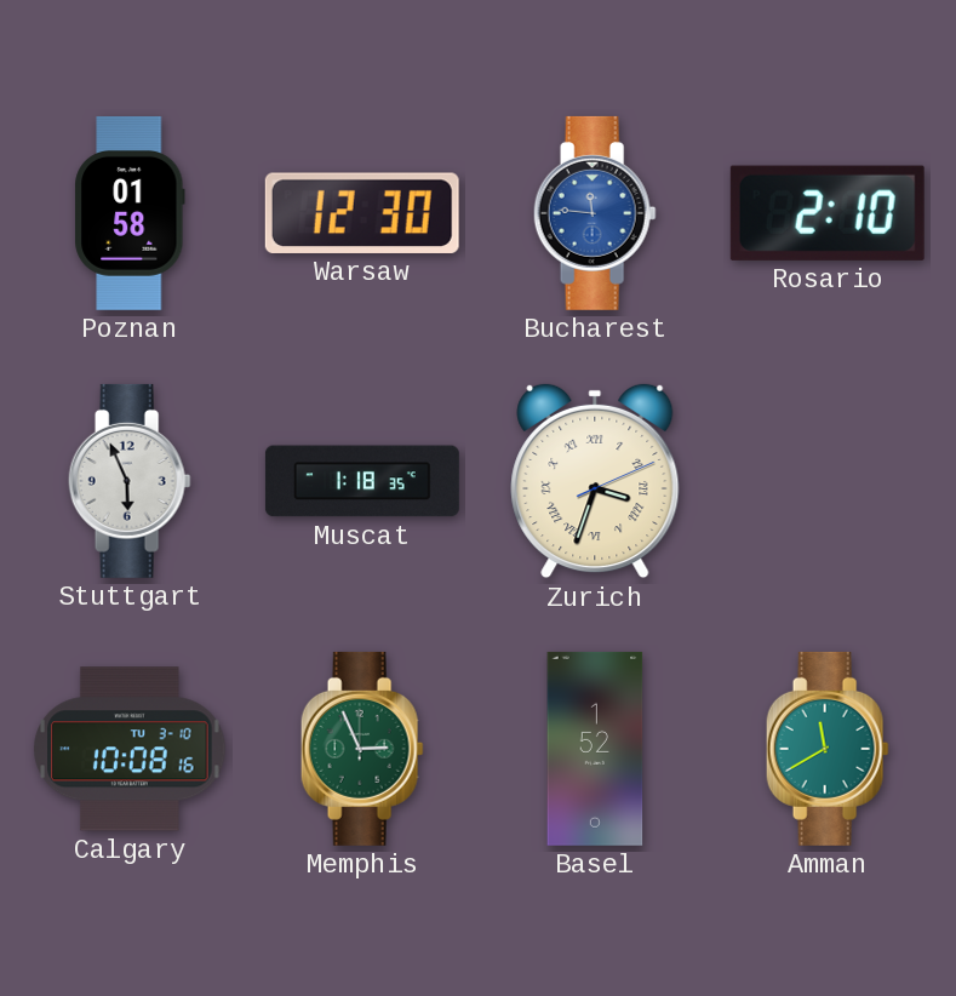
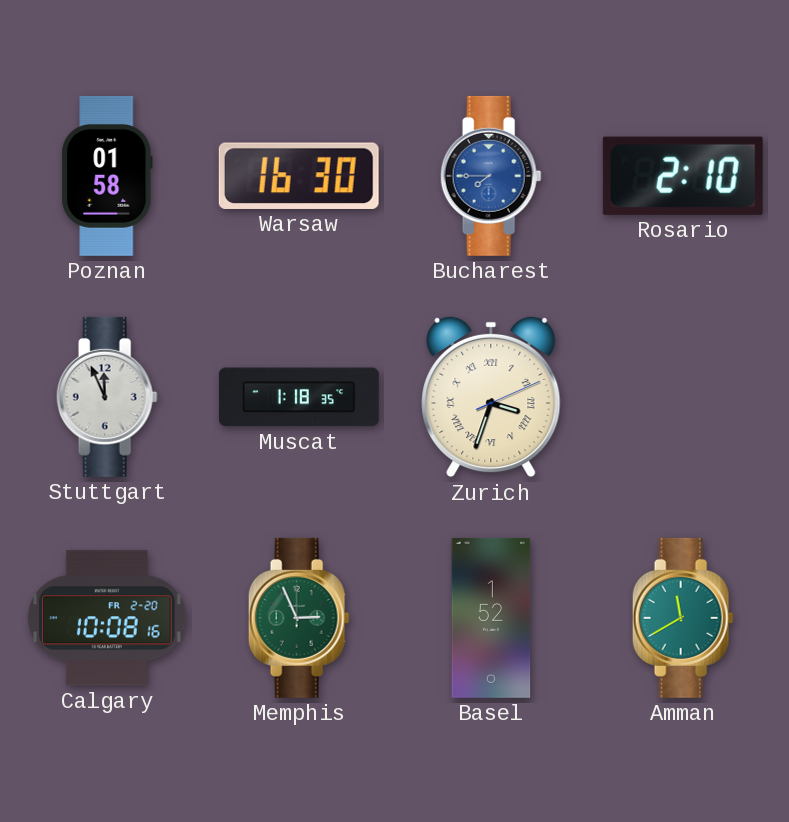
Warsaw: 12:30 -> 16:30 (299, 176)
Bucharest: 11:46 -> 7:45 (491, 176)
Stuttgart: 5:56 -> 11:56 (107, 397)
Calgary date: TU 3-10 -> FR 2-20 (107, 618)
